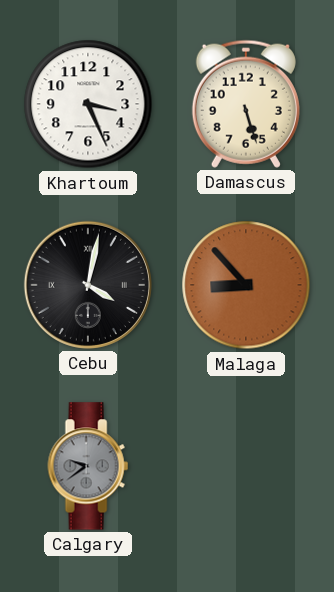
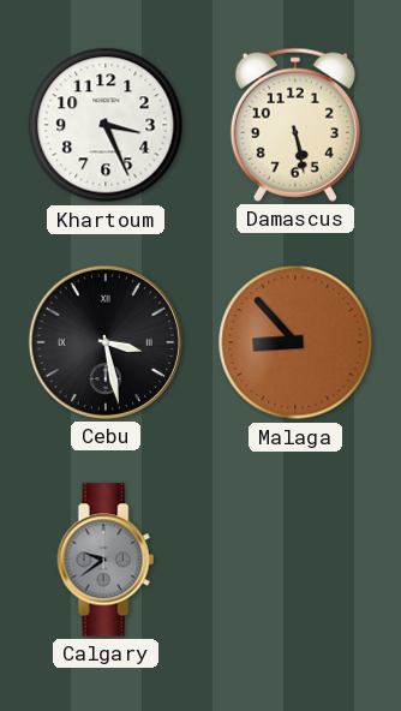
Damascus: 5:27 -> 5:28 (295, 125)
Cebu: 4:02 -> 3:28 (106, 342)
